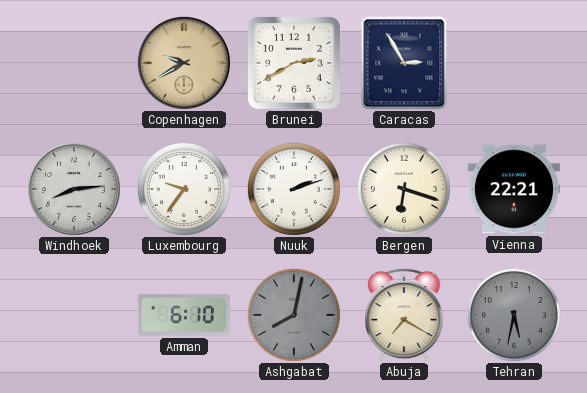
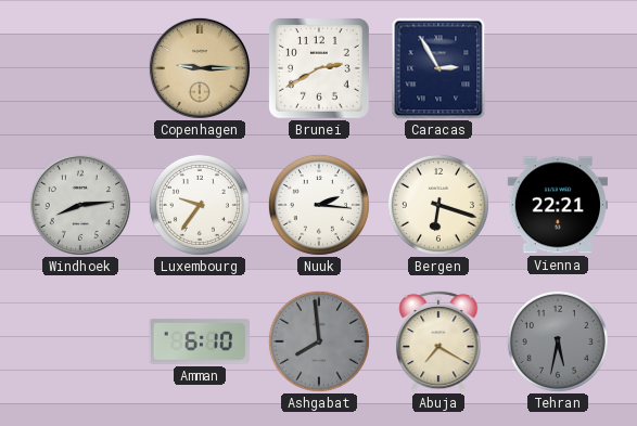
Copenhagen: 9:40 -> 9:15 (200, 68)
Nuuk: 2:12 -> 2:16 (319, 205)
Ashgabat: 8:02 -> 7:59 (319, 341)
